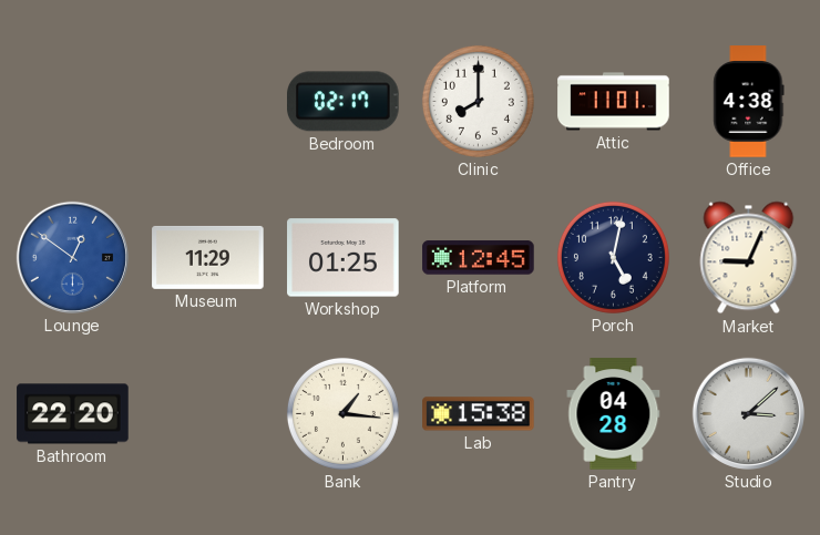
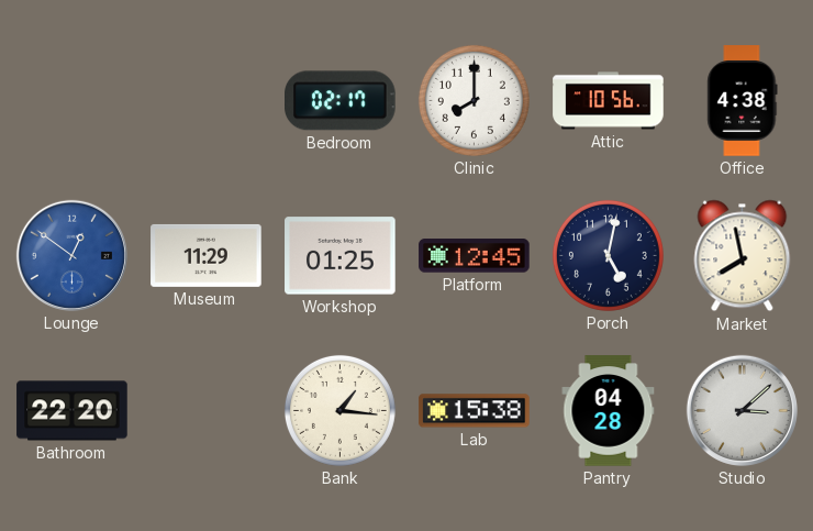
Attic: 11:01 -> 10:56 (609, 101)
Market: 9:04 -> 7:58 (743, 256)
